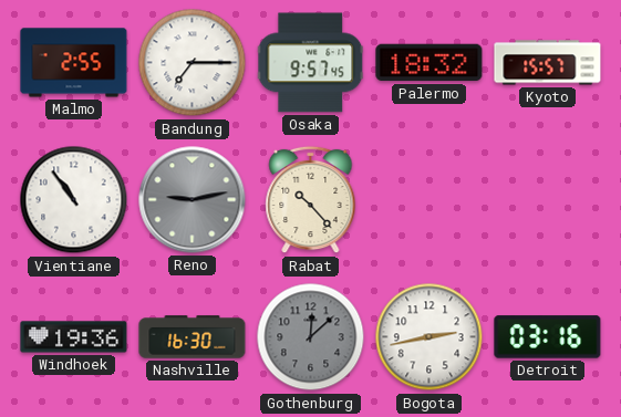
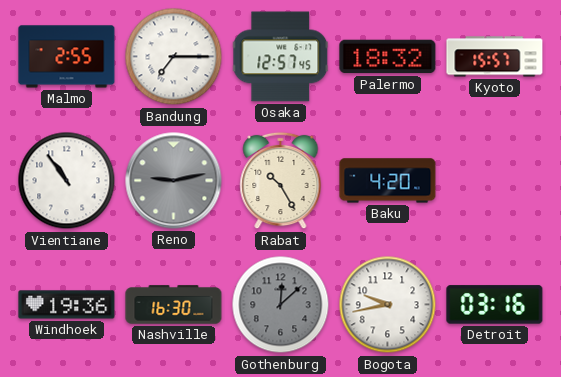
Osaka: 9:57 -> 12:57 (281, 57)
Rabat: 10:23 -> 10:25 (281, 181)
Baku: none -> 4:20 (388, 181)
Bogota: 2:43 -> 9:43 (388, 305)
